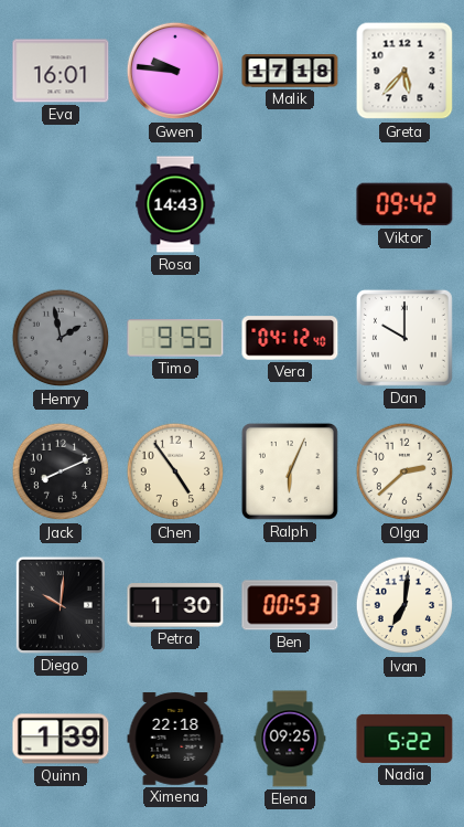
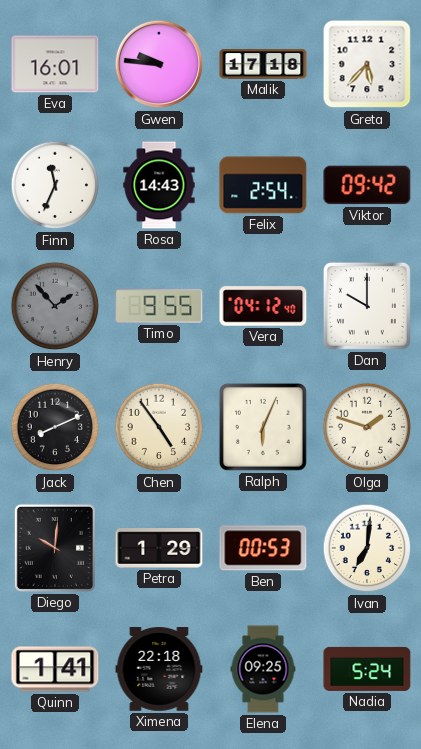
Finn: none -> 11:34 (55, 185)
Felix: none -> 2:54 (263, 185)
Henry: 1:58 -> 1:53 (55, 306)
Olga: 2:38 -> 1:48 (367, 427)
Petra: 1:30 -> 1:29 (159, 548)
Quinn: 1:39 -> 1:41 (55, 669)
Nadia: 5:22 -> 5:24 (367, 669)
